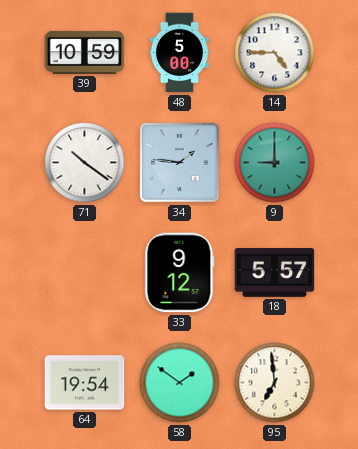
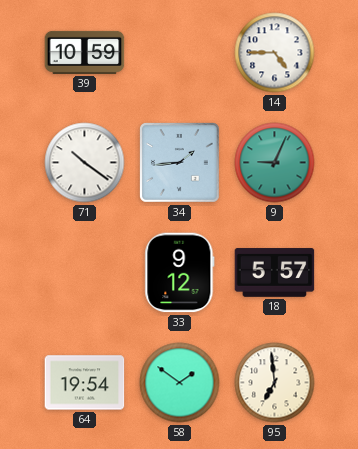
48: 5:00 -> none (179, 53)
34: 1:46 -> 1:44 (180, 163)
9: 9:00 -> 9:04 (275, 163)
